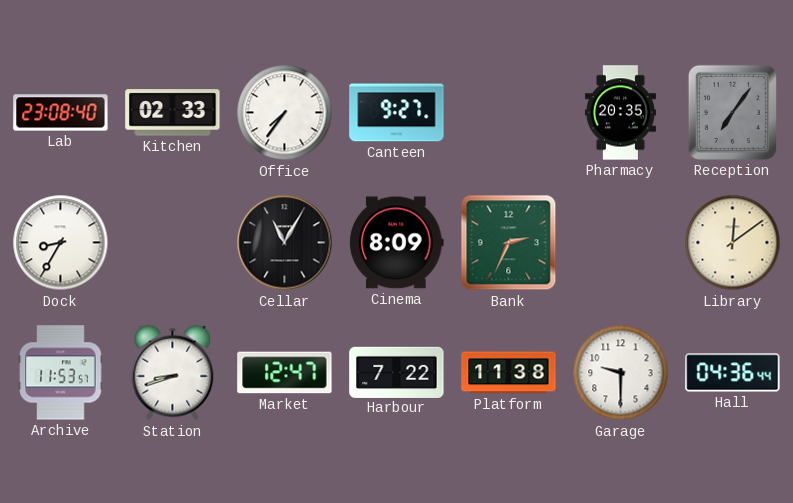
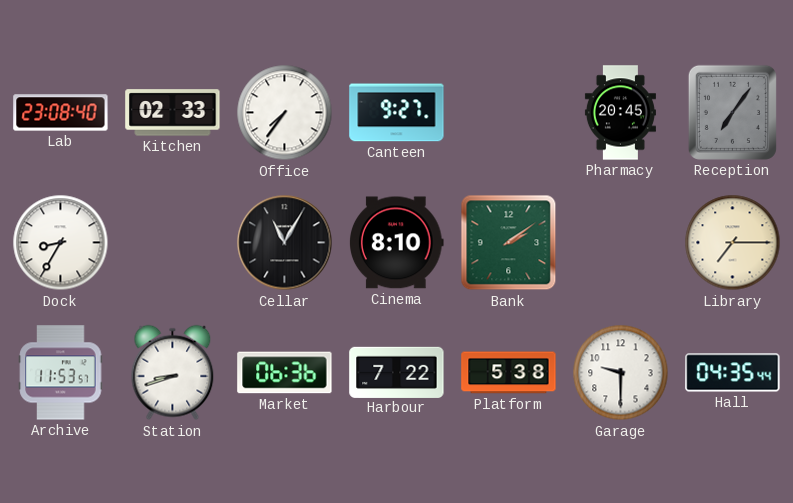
Pharmacy: 20:35 -> 20:45 (620, 113)
Cinema: 8:09 -> 8:10 (396, 243)
Bank: 2:34 -> 2:09 (509, 243)
Library: 12:09 -> 7:15 (733, 243)
Market: 12:47 -> 06:36 (285, 373)
Platform: 11:38 -> 5:38 (509, 373)
Hall: 04:36 -> 04:35 (733, 373)
